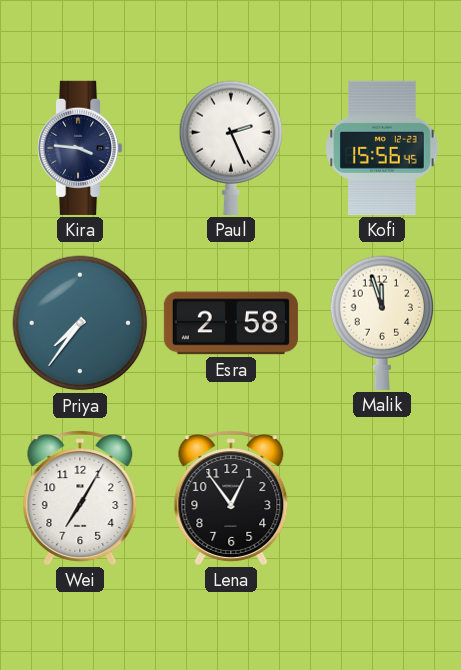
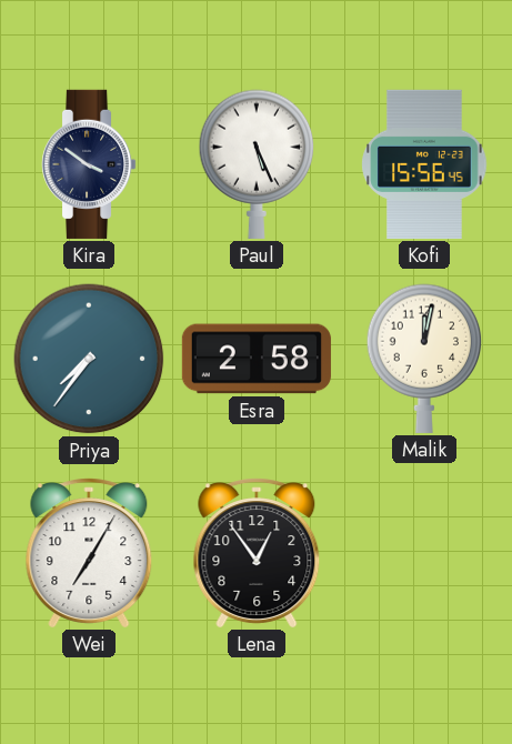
Kira: 3:46 -> 3:51 (90, 164)
Paul: 2:26 -> 5:26 (257, 164)
Malik: 11:57 -> 12:02 (424, 359)
